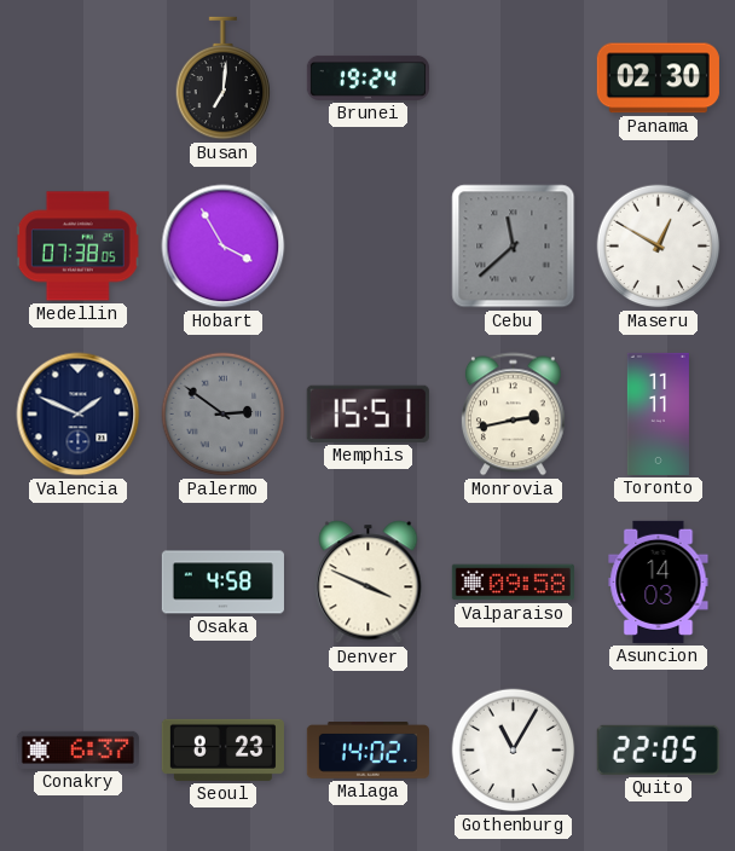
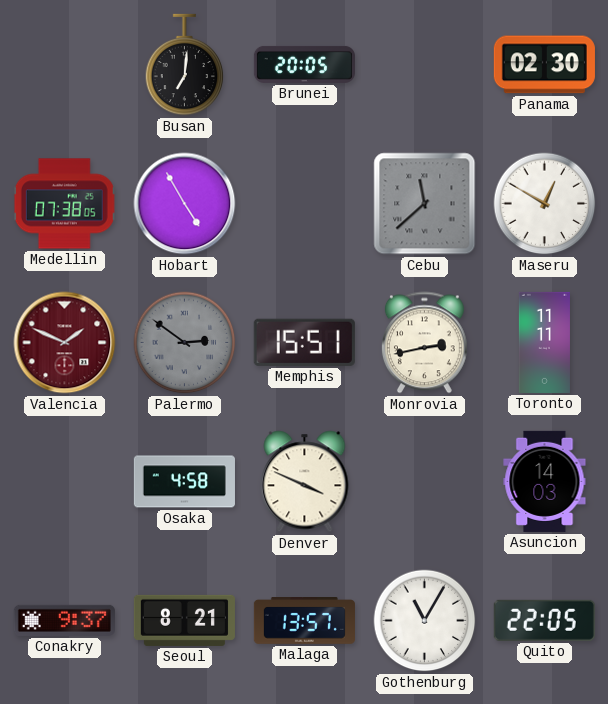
Brunei: 19:24 -> 20:05 (304, 64)
Hobart: 3:55 -> 4:55 (185, 204)
Valencia dial: navy -> burgundy (65, 343)
Valparaiso: 09:58 -> none (513, 583)
Conakry: 6:37 -> 9:37 (64, 620)
Seoul: 8:23 -> 8:21 (184, 620)
Malaga: 14:02 -> 13:57 (304, 621)
